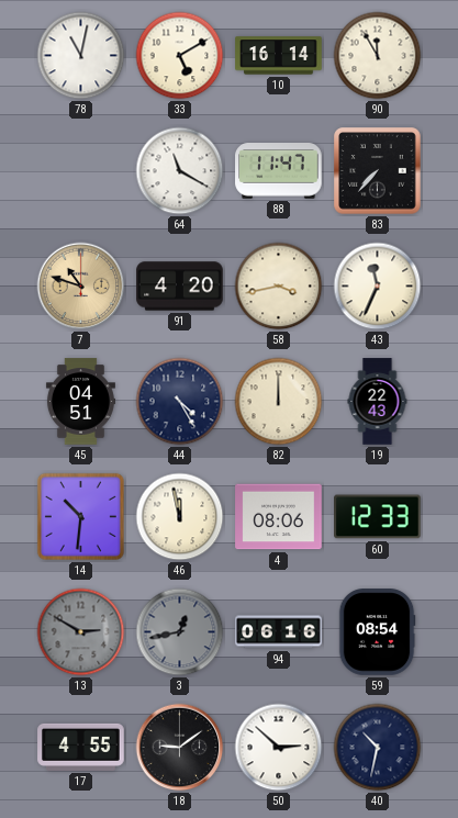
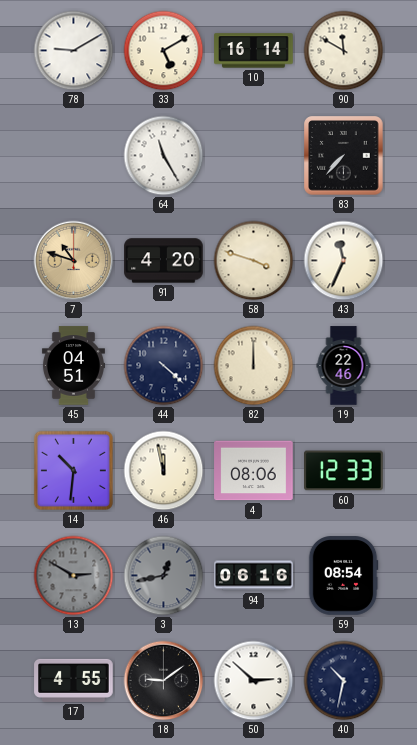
78: 11:02 -> 9:10 (74, 51)
90: 11:55 -> 11:50 (344, 51)
64: 11:20 -> 11:25 (164, 156)
88: 11:47 -> none (279, 171)
58: 3:43 -> 3:48 (254, 261)
44: 4:25 -> 4:22 (164, 366)
19: 22:43 -> 22:46 (344, 366)
